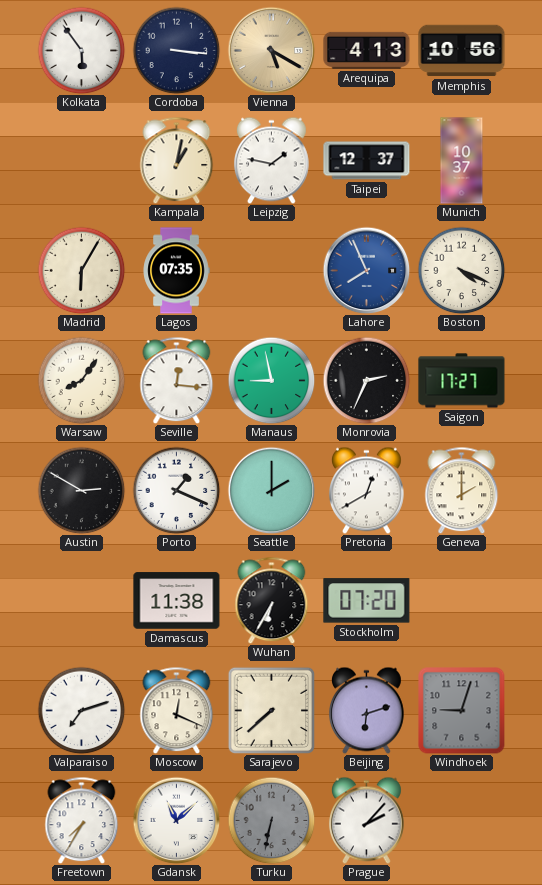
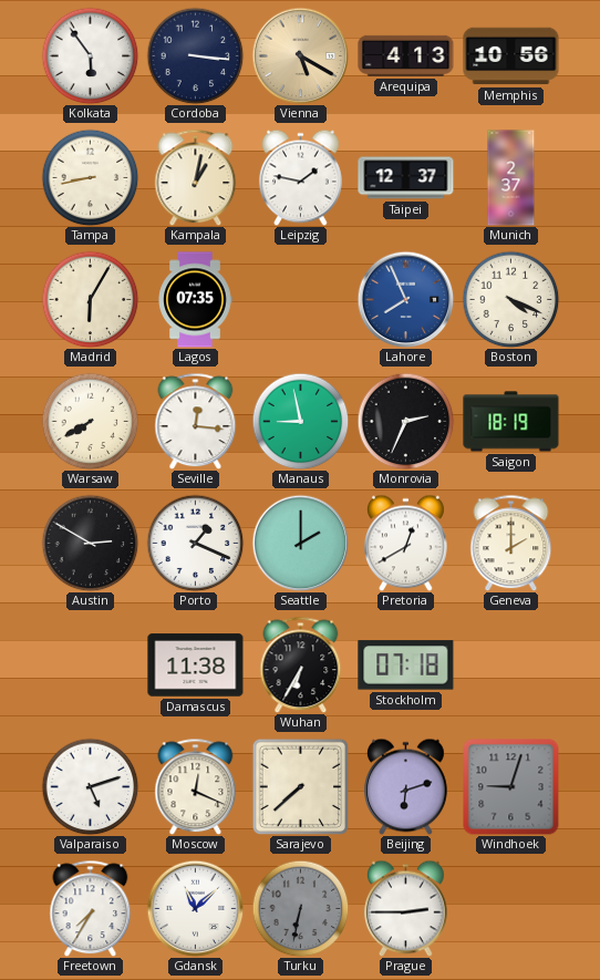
Tampa: none -> 8:43 (90, 177)
Munich: 10:37 -> 2:37 (511, 178)
Warsaw: 8:06 -> 7:40 (90, 421)
Saigon: 17:27 -> 18:19 (511, 422)
Stockholm: 07:20 -> 07:18 (406, 666)
Valparaiso: 7:12 -> 5:12 (90, 786)
Prague: 2:07 -> 2:45 (406, 908)
